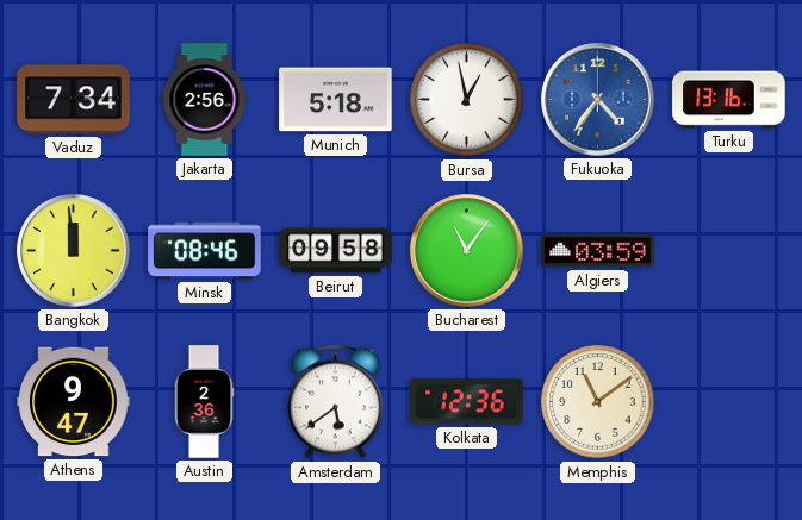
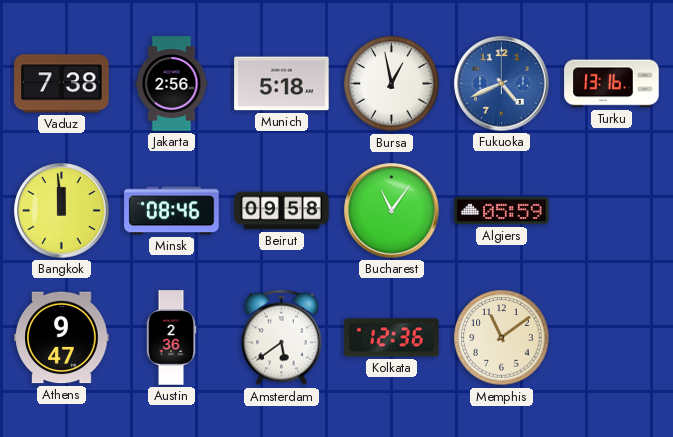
Vaduz: 7:34 -> 7:38 (62, 84)
Fukuoka: 4:36 -> 4:41 (502, 84)
Algiers: 03:59 -> 05:59 (502, 211)
